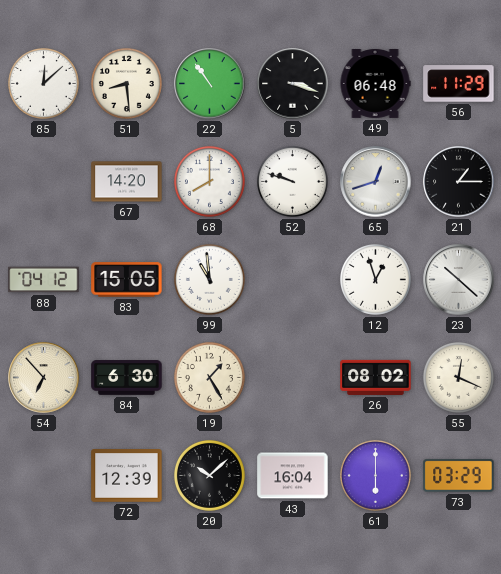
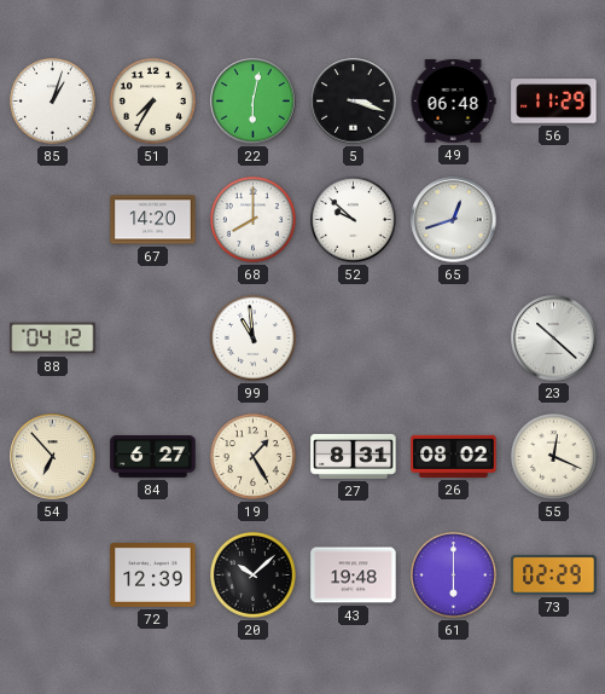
85: 12:08 -> 1:03 (52, 100)
51: 8:29 -> 7:35 (152, 100)
22: 10:54 -> 6:02 (254, 102)
52: 9:48 -> 9:52 (353, 219)
21: 1:15 -> none (459, 182)
83: 15:05 -> none (127, 280)
12: 12:57 -> none (375, 279)
84: 6:30 -> 6:27 (153, 457)
27: none -> 8:31 (354, 456)
43: 16:04 -> 19:48 (354, 576)
73: 03:29 -> 02:29 (554, 576)
